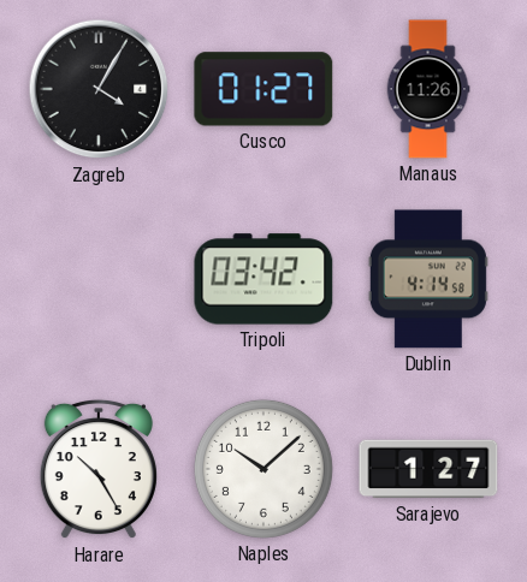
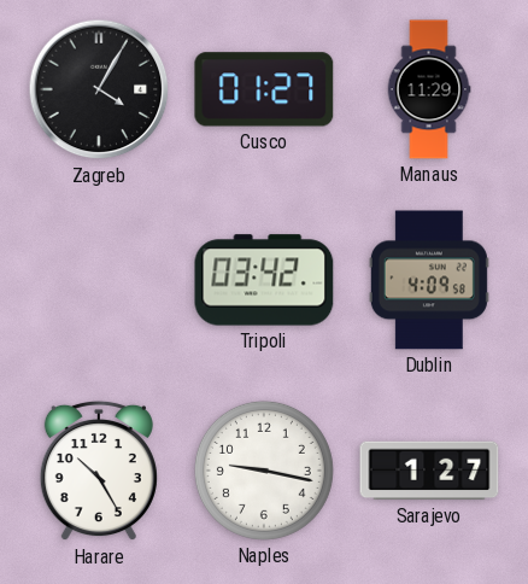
Manaus: 11:26 -> 11:29 (429, 89)
Dublin: 4:14 -> 4:09 (429, 280)
Naples: 10:08 -> 9:17 (264, 471)
